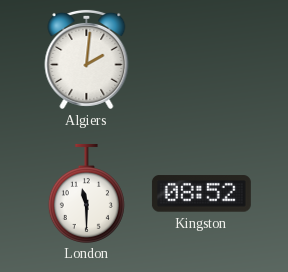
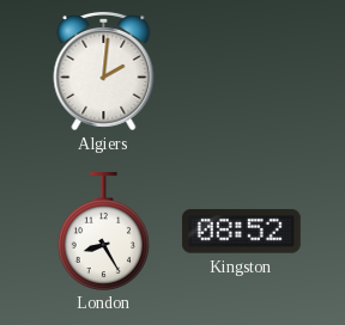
London: 11:30 -> 8:25 (103, 231)
